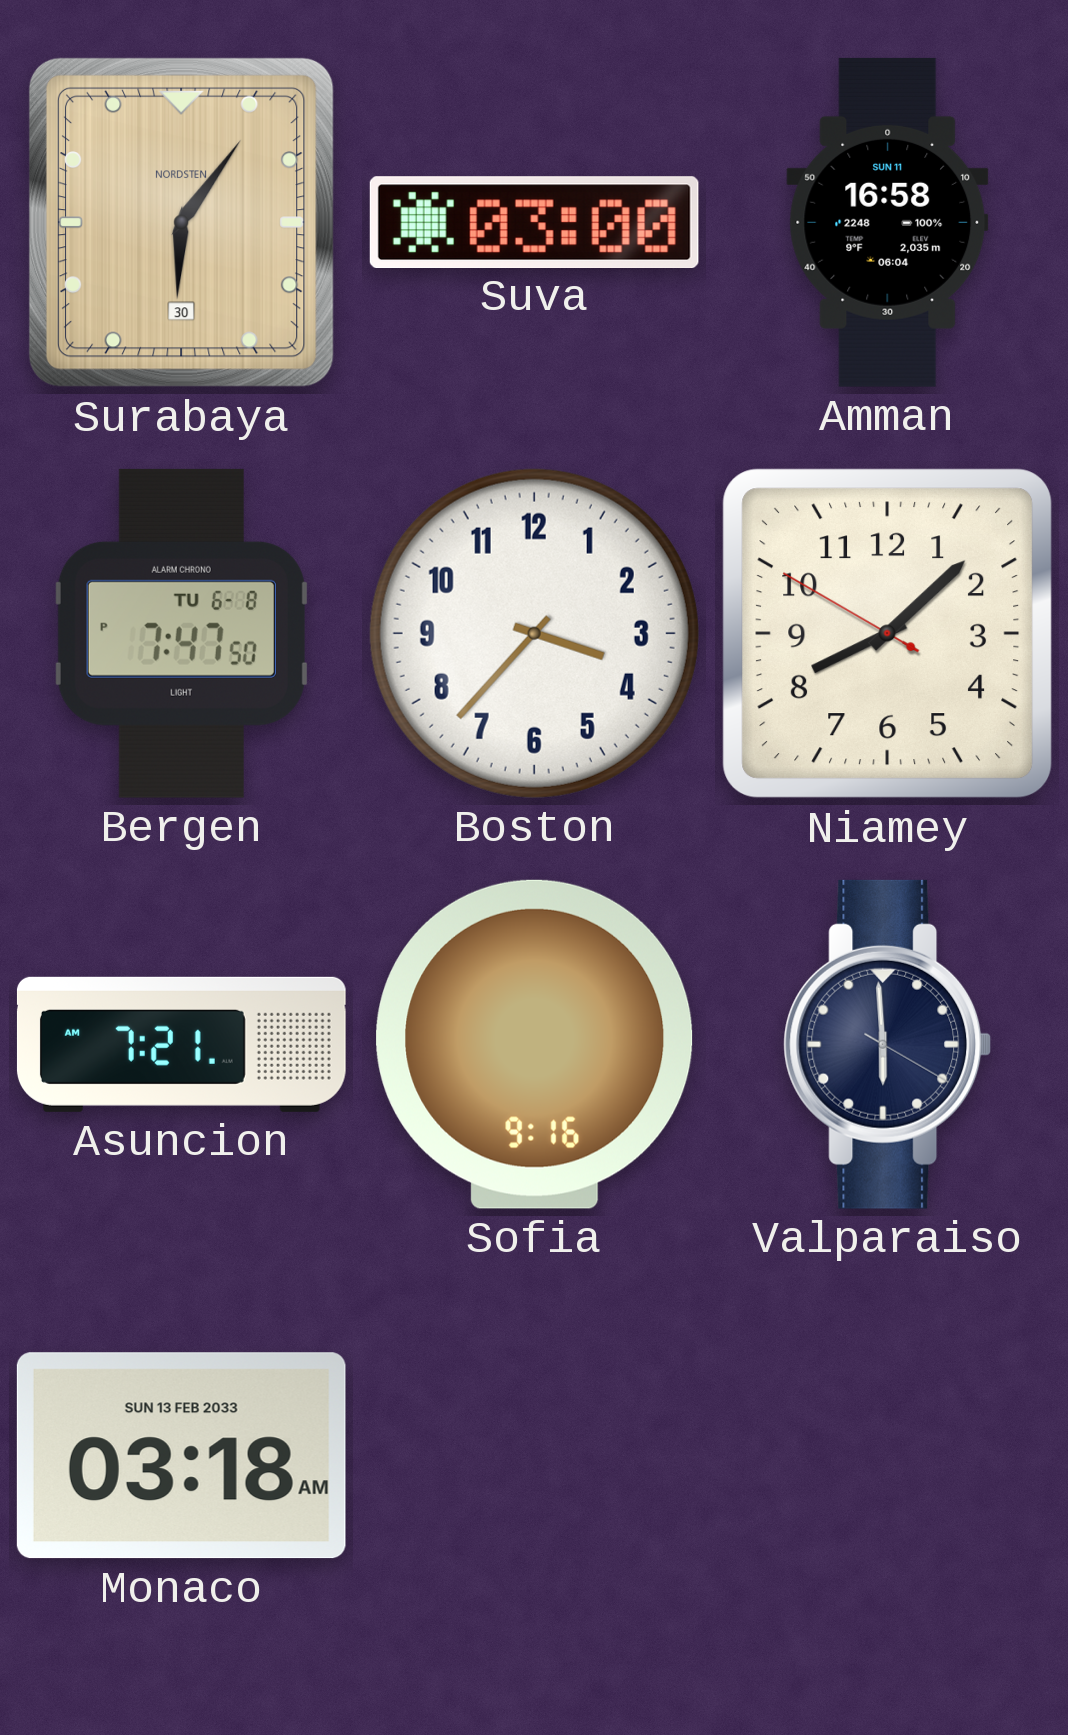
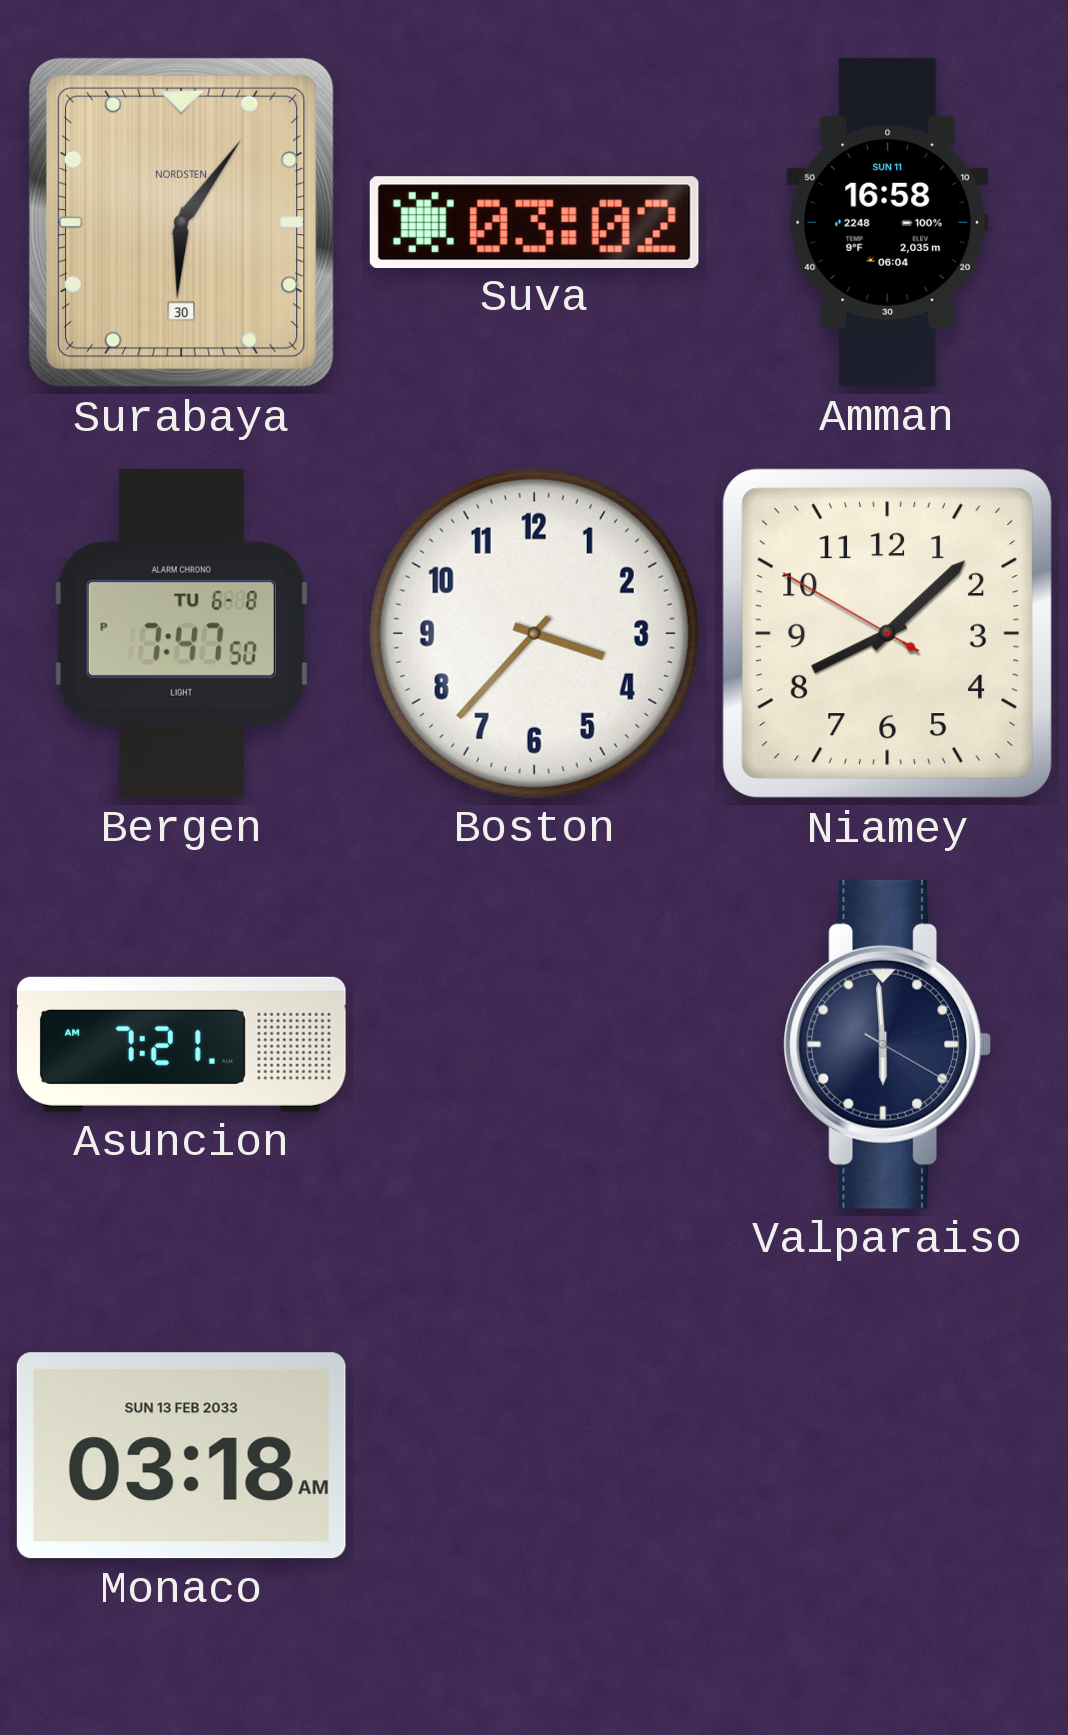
Suva: 03:00 -> 03:02 (534, 222)
Sofia: 9:16 -> none (535, 1044)
